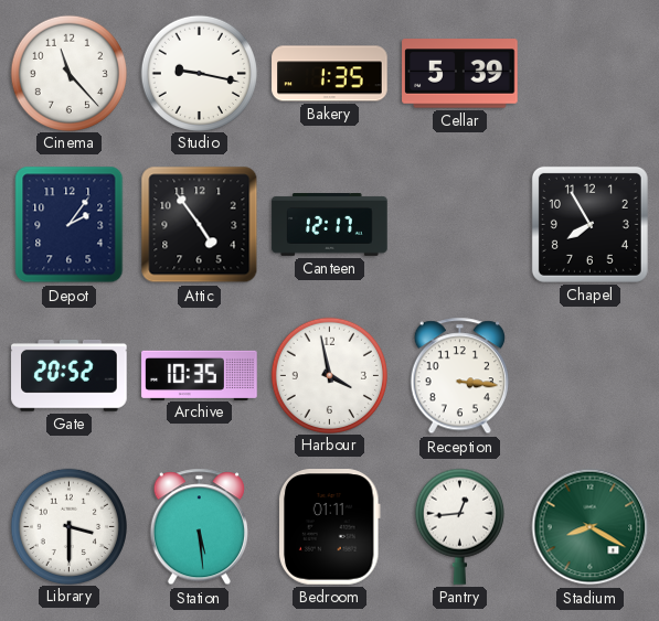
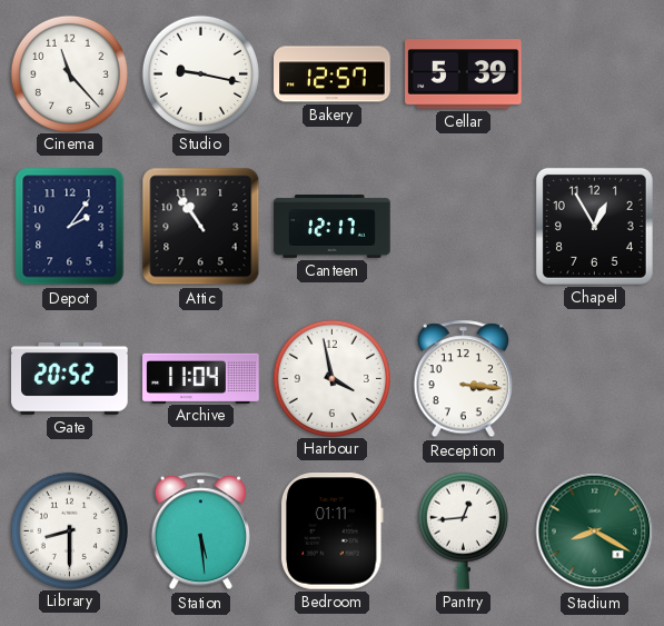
Bakery: 1:35 -> 12:57 (333, 74)
Attic: 4:54 -> 10:54 (201, 227)
Chapel: 7:55 -> 12:55 (594, 226)
Archive: 10:35 -> 11:04 (201, 378)
Library: 3:30 -> 8:30 (69, 530)
